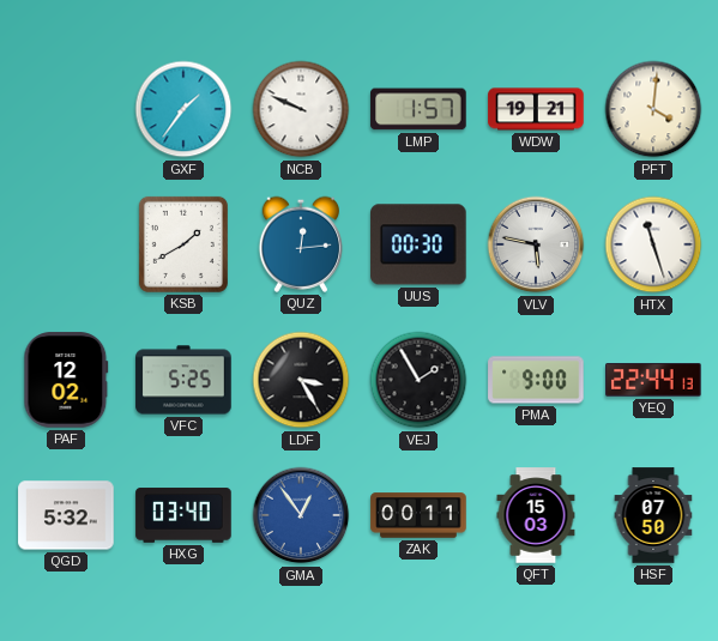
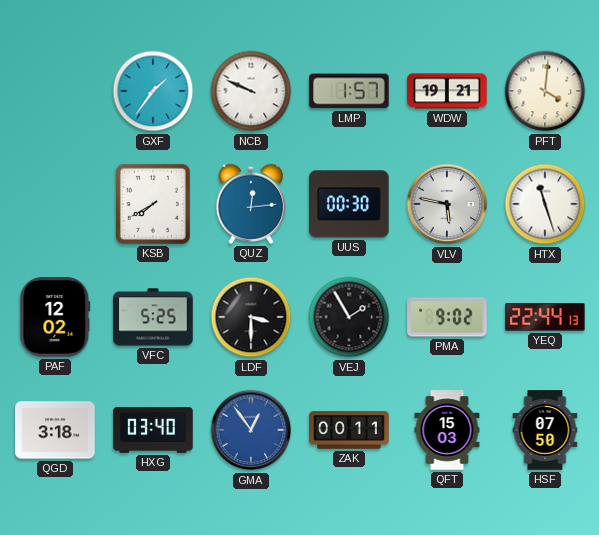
KSB: 1:40 -> 7:40 (153, 204)
LDF: 3:25 -> 3:30 (251, 317)
PMA: 9:00 -> 9:02 (447, 317)
QGD: 5:32 -> 3:18 (55, 430)
